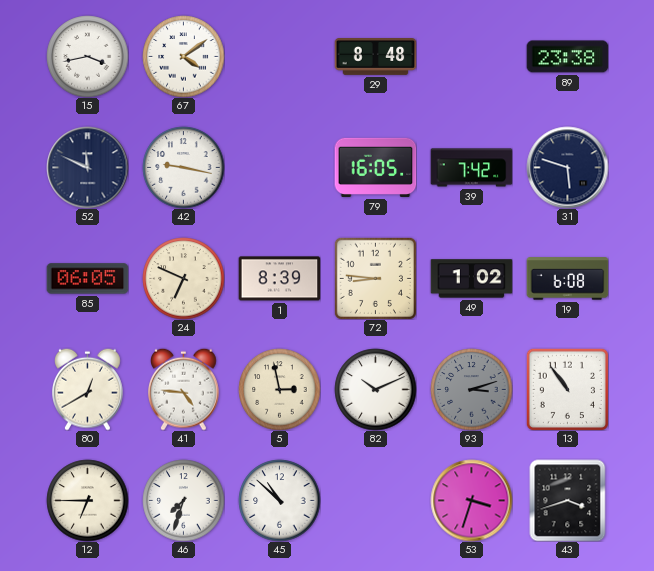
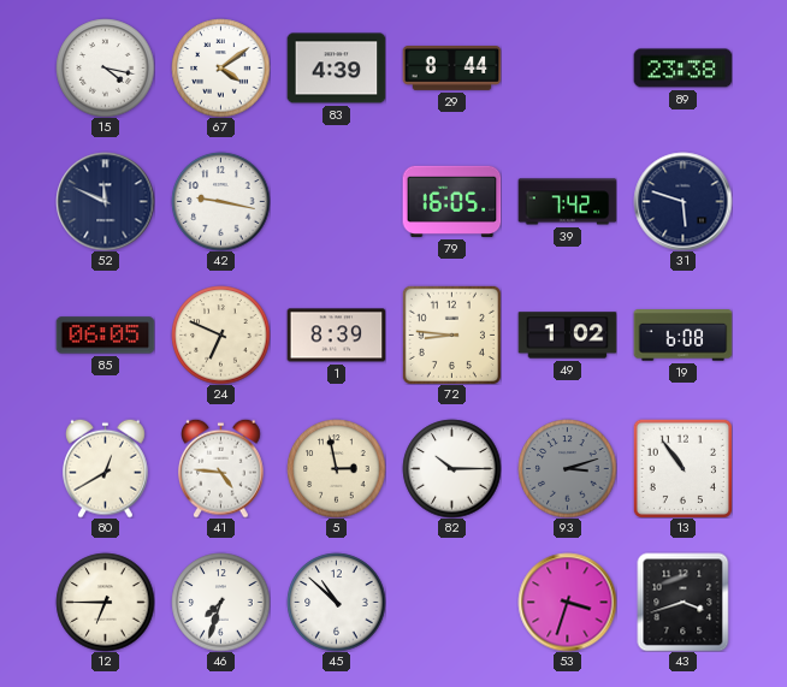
15: 3:43 -> 4:17 (105, 67)
83: none -> 4:39 (336, 69)
29: 8:48 -> 8:44 (451, 69)
82: 10:11 -> 10:15 (451, 468)
